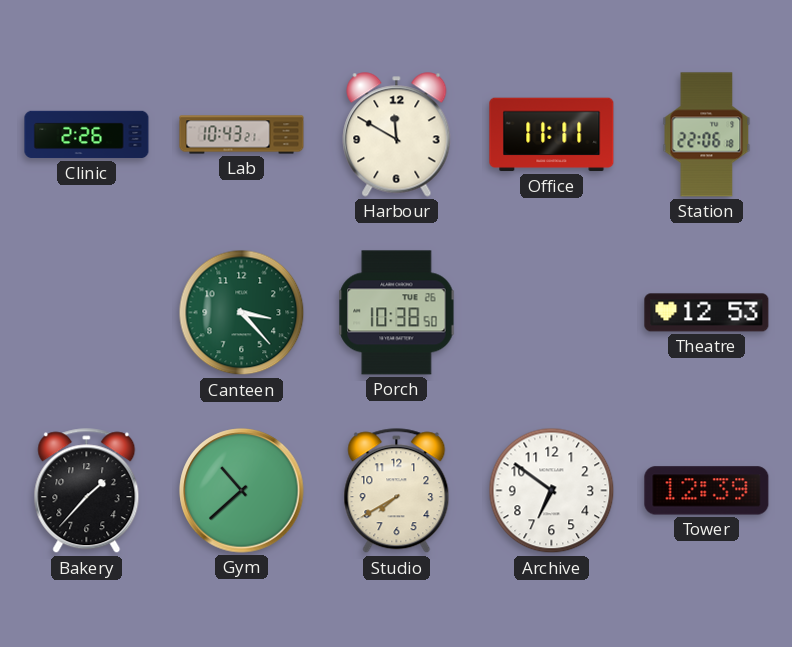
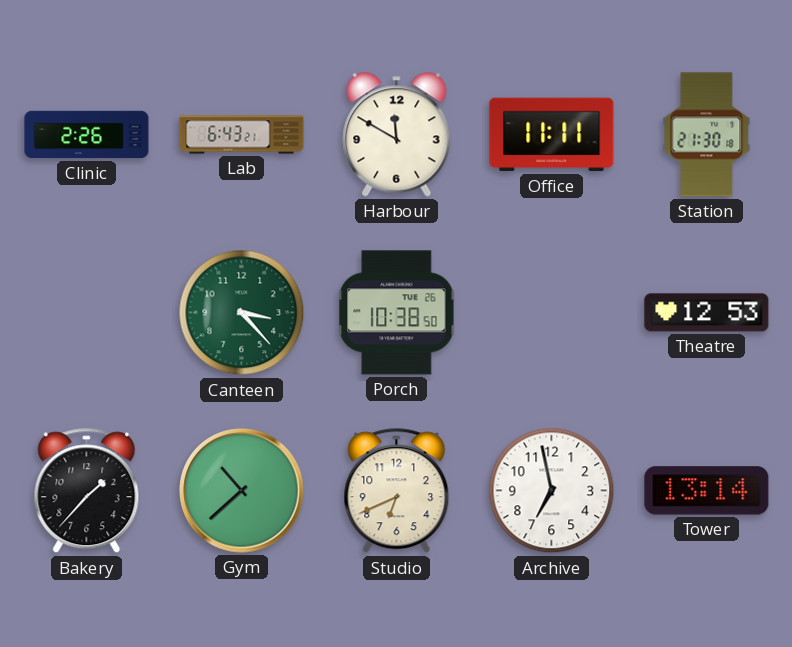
Lab: 10:43 -> 6:43 (242, 135)
Station: 22:06 -> 21:30 (707, 135)
Studio: 7:40 -> 6:41 (397, 491)
Archive: 6:51 -> 6:58 (552, 491)
Tower: 12:39 -> 13:14 (707, 491)
